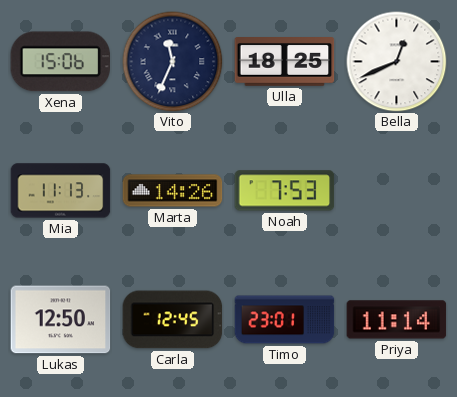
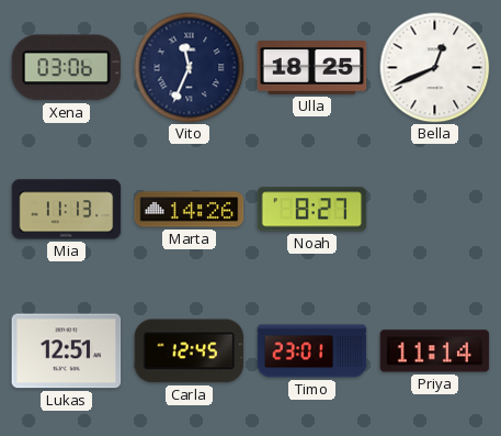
Xena: 15:06 -> 03:06 (66, 68)
Noah: 7:53 -> 8:27 (312, 210)
Lukas: 12:50 -> 12:51 (67, 351)
